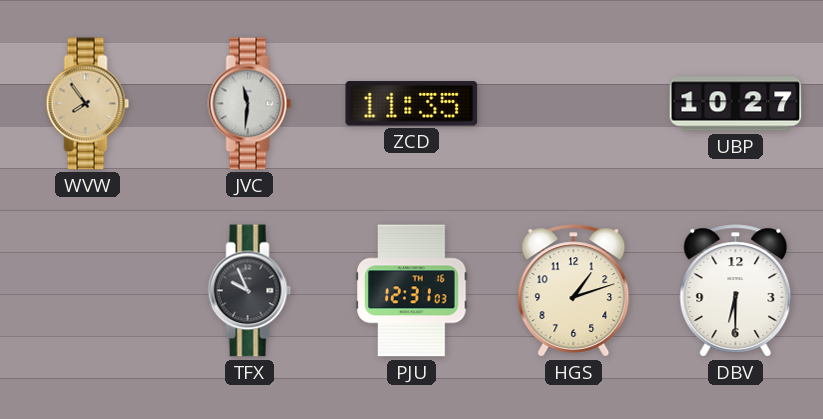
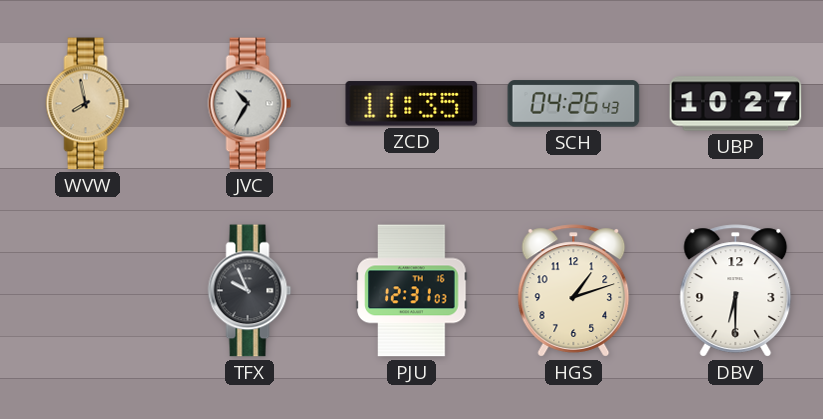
WVW: 7:54 -> 7:58 (88, 104)
JVC: 11:31 -> 10:35 (250, 104)
SCH: none -> 04:26 (574, 104)
